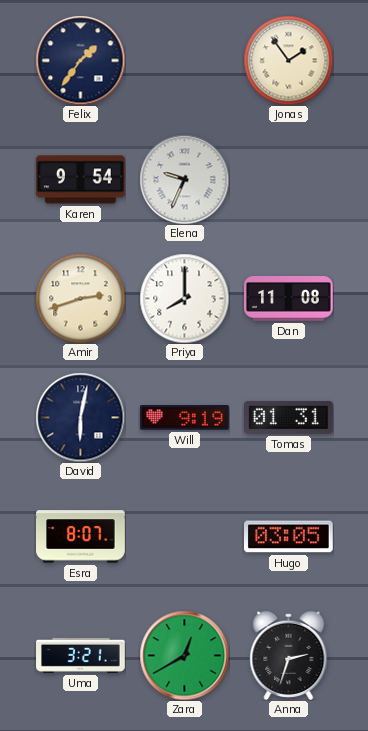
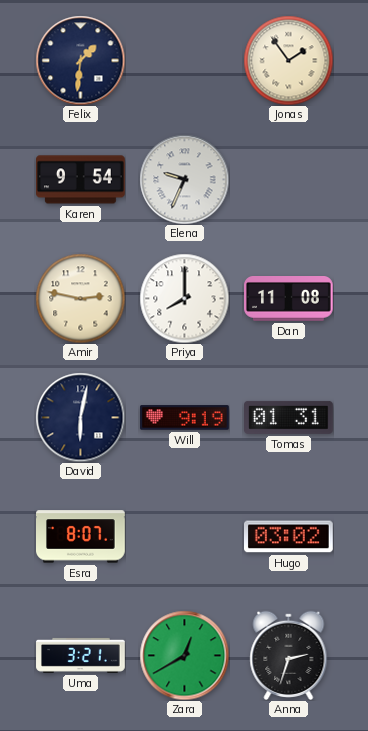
Felix: 1:36 -> 1:31 (80, 60)
Amir: 2:42 -> 2:47 (80, 298)
Hugo: 03:05 -> 03:02 (289, 537)
